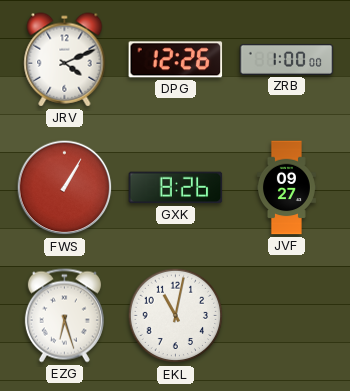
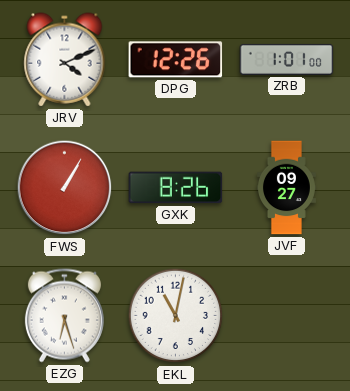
ZRB: 1:00 -> 1:01 (287, 59)
